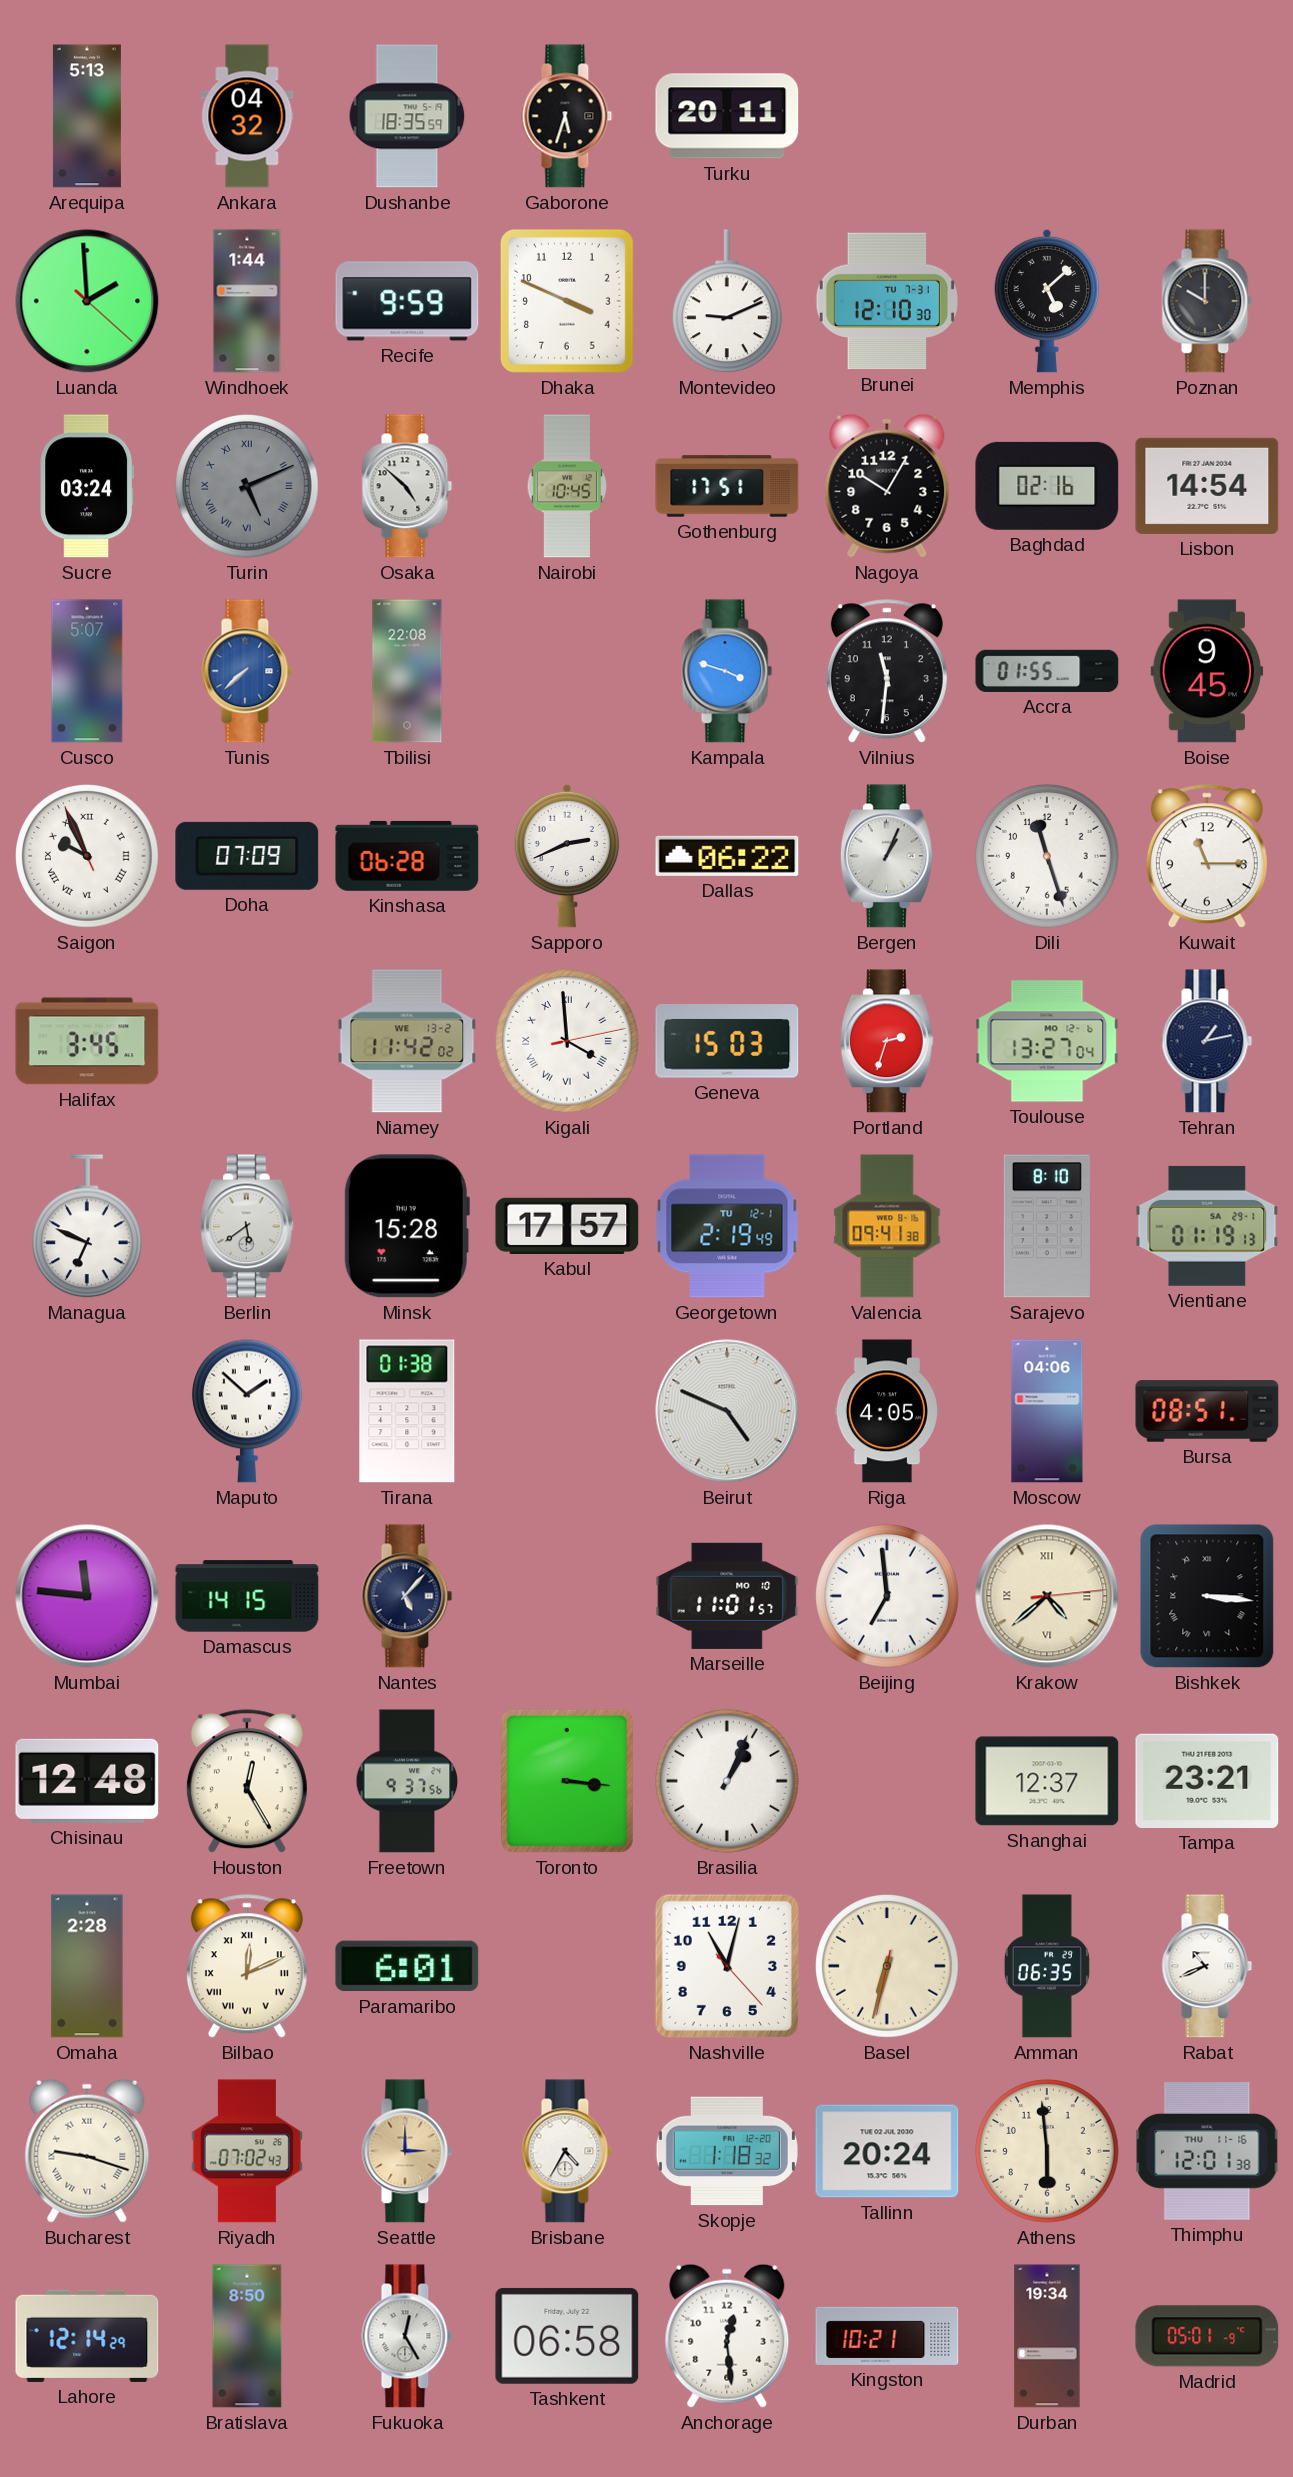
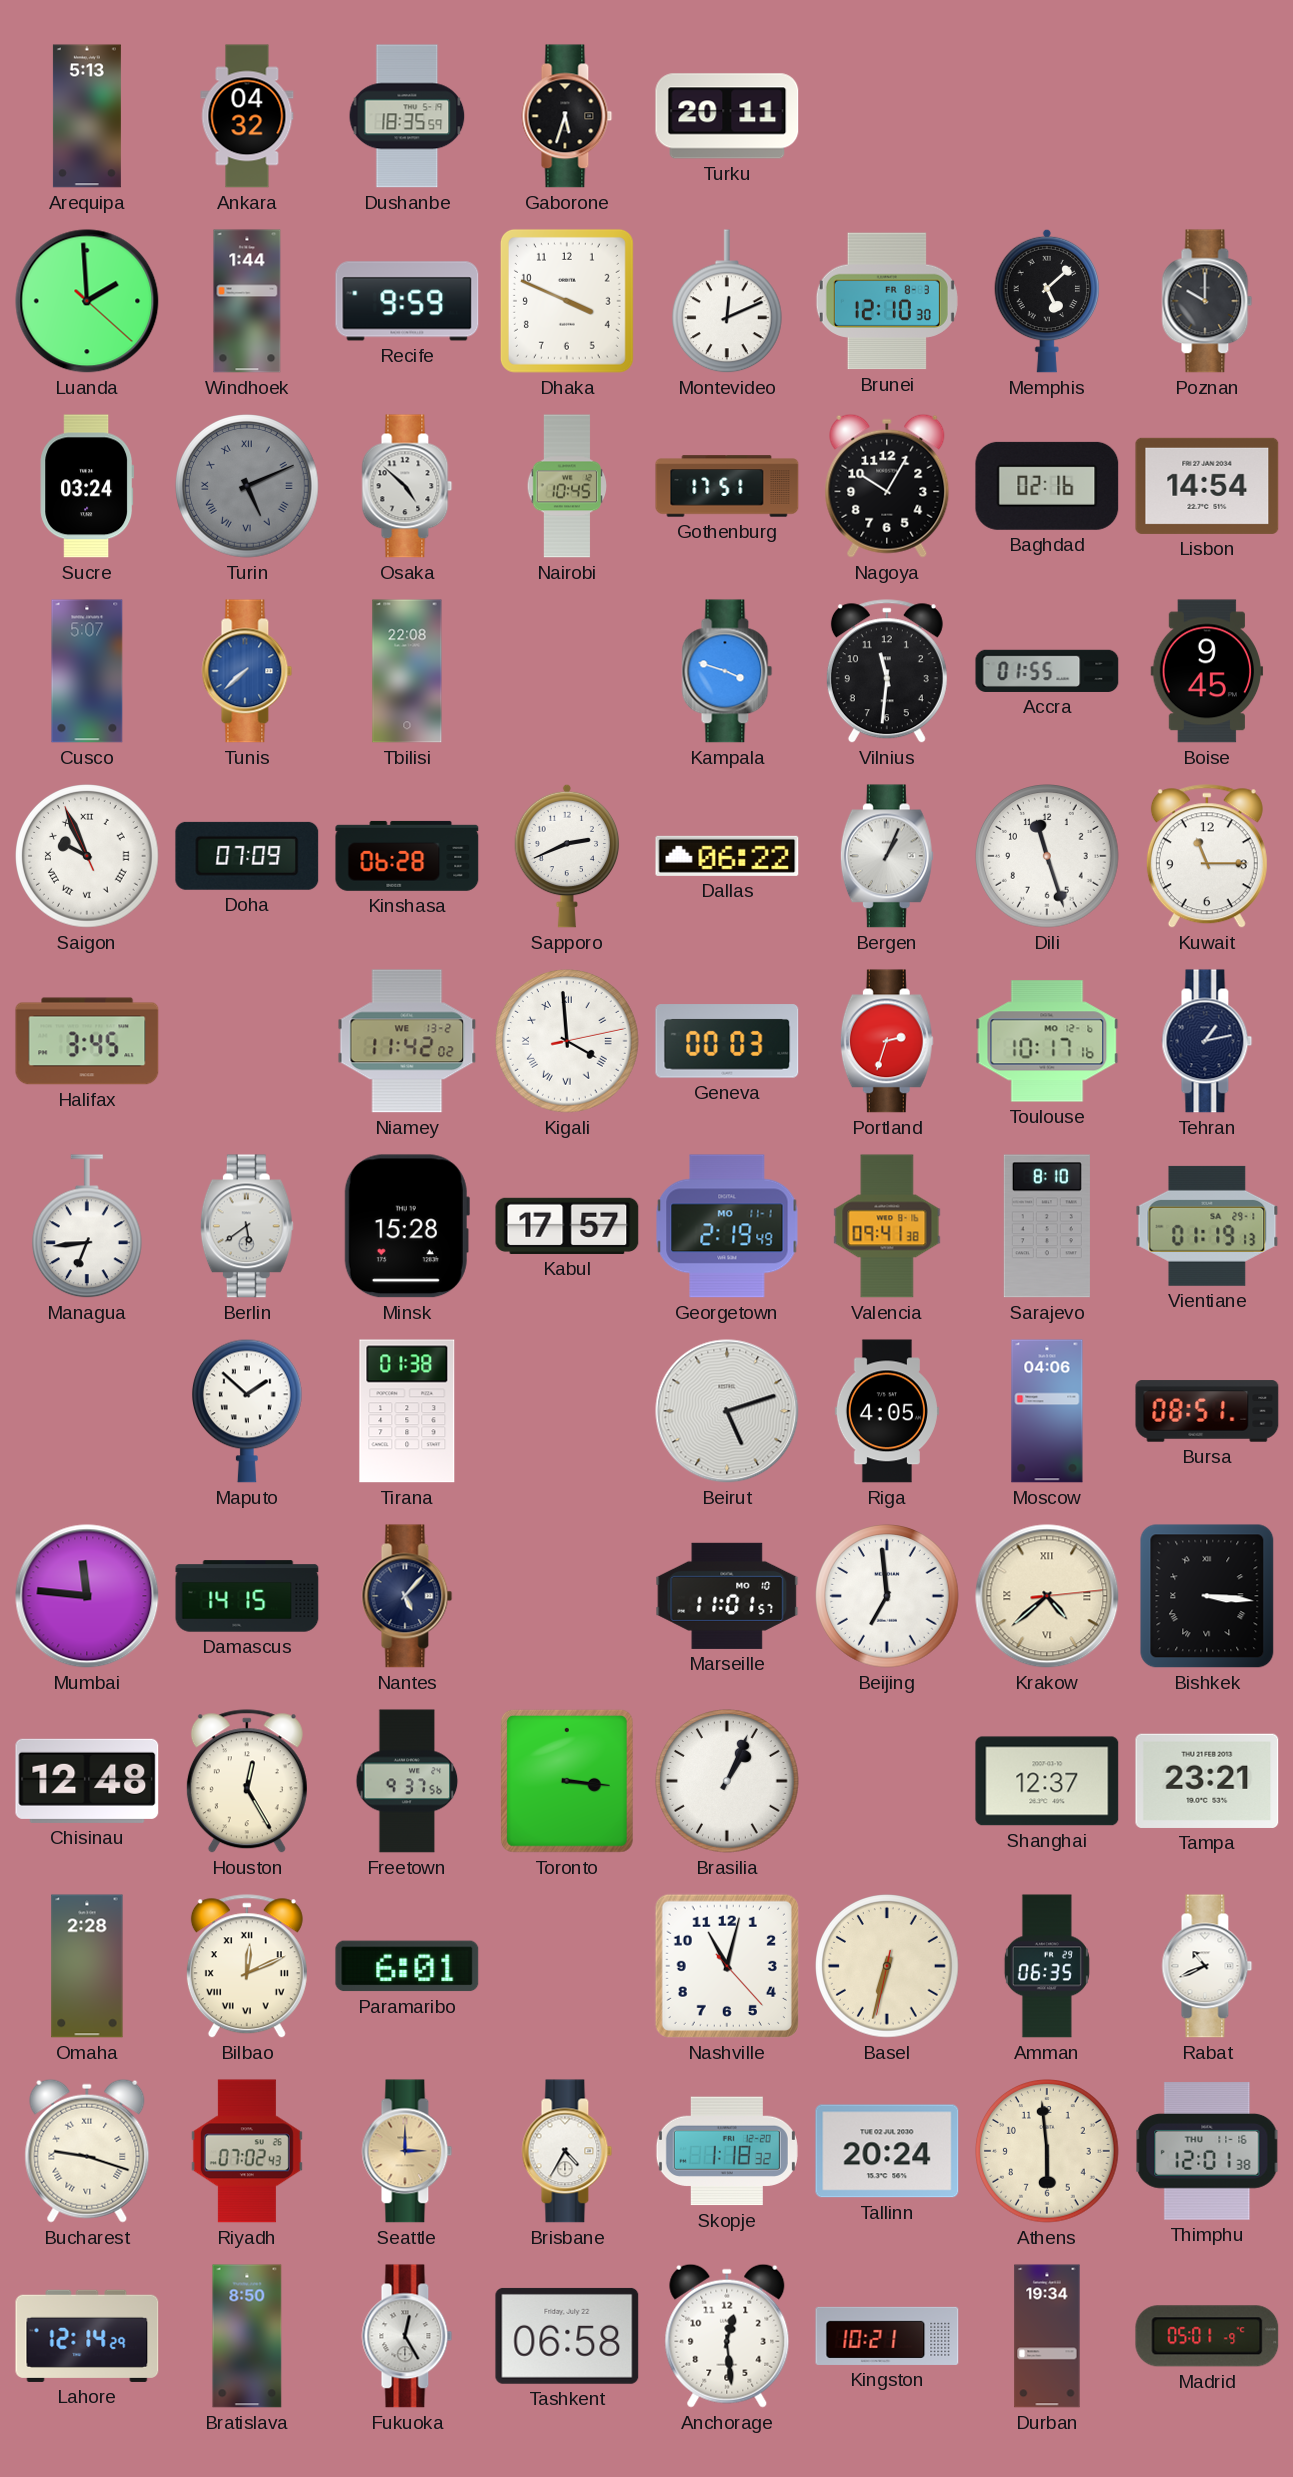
Montevideo: 9:11 -> 12:11 (727, 302)
Brunei date: TU 7-31 -> FR 8-3 (887, 301)
Geneva: 15:03 -> 00:03 (727, 1041)
Toulouse: 13:27 -> 10:17 (1047, 1041)
Managua: 6:49 -> 6:44 (87, 1227)
Georgetown date: TU 12-1 -> MO 11-1 (727, 1226)
Beirut: 4:49 -> 5:12 (727, 1411)
